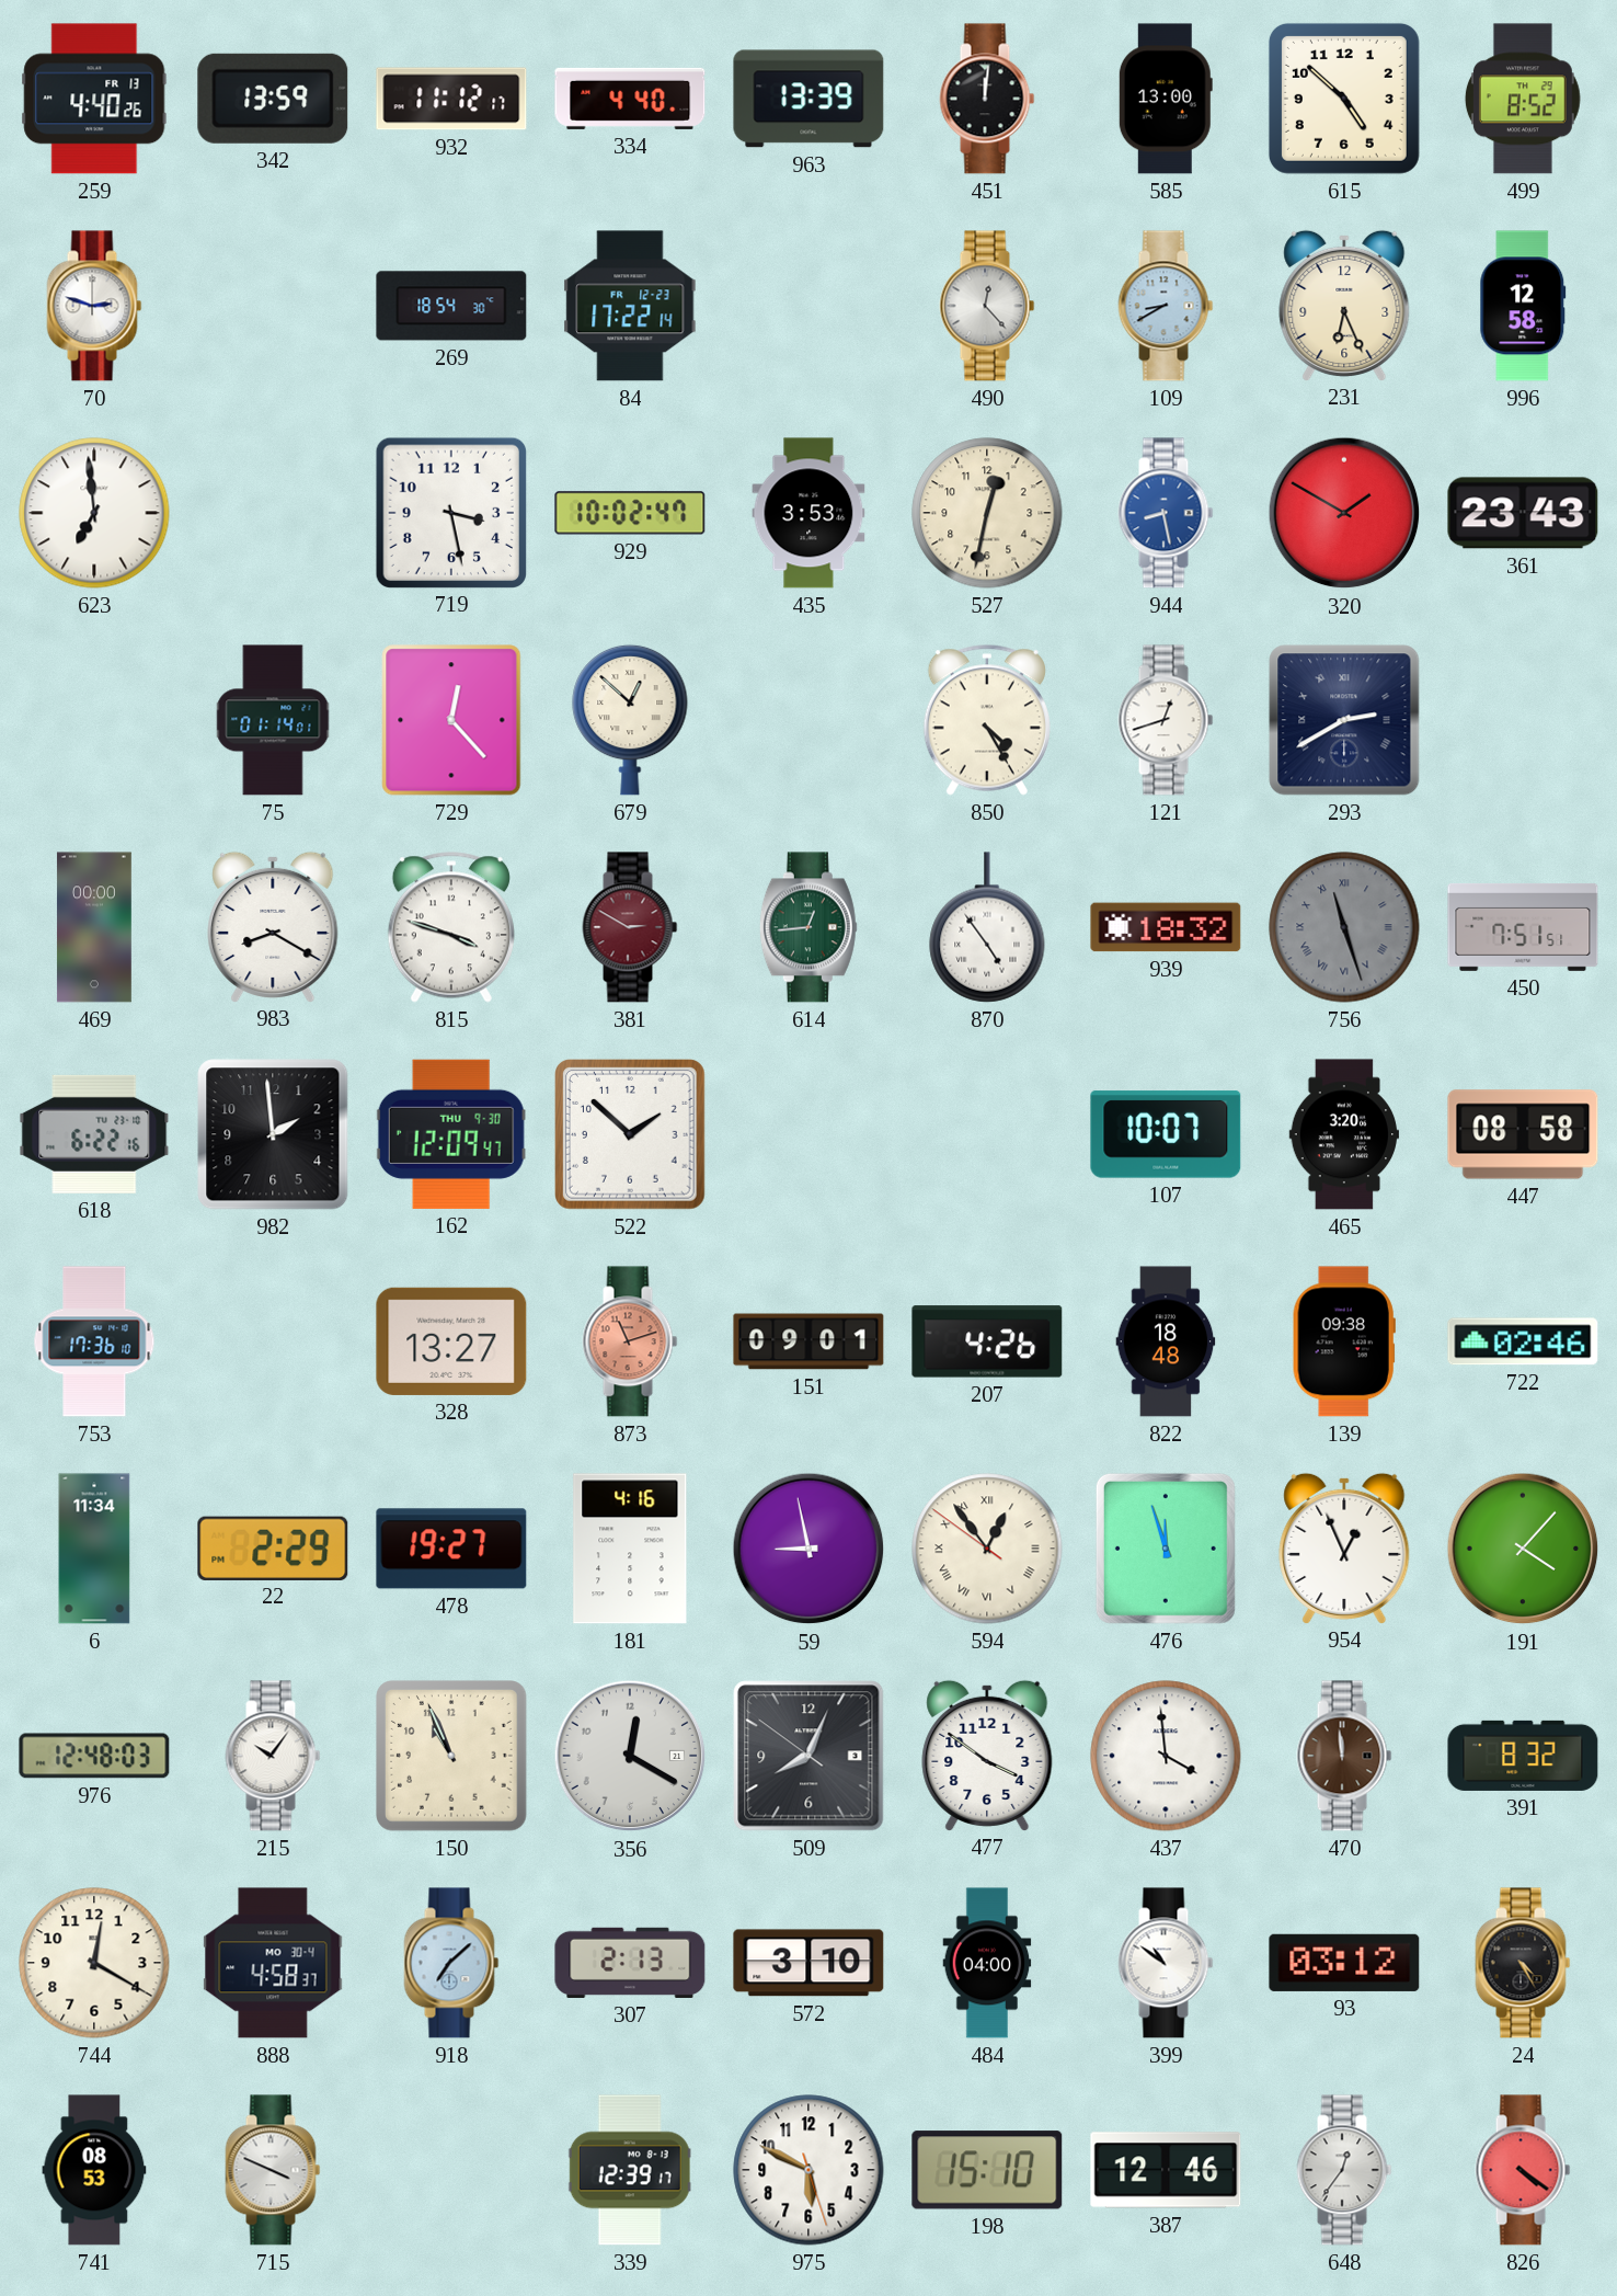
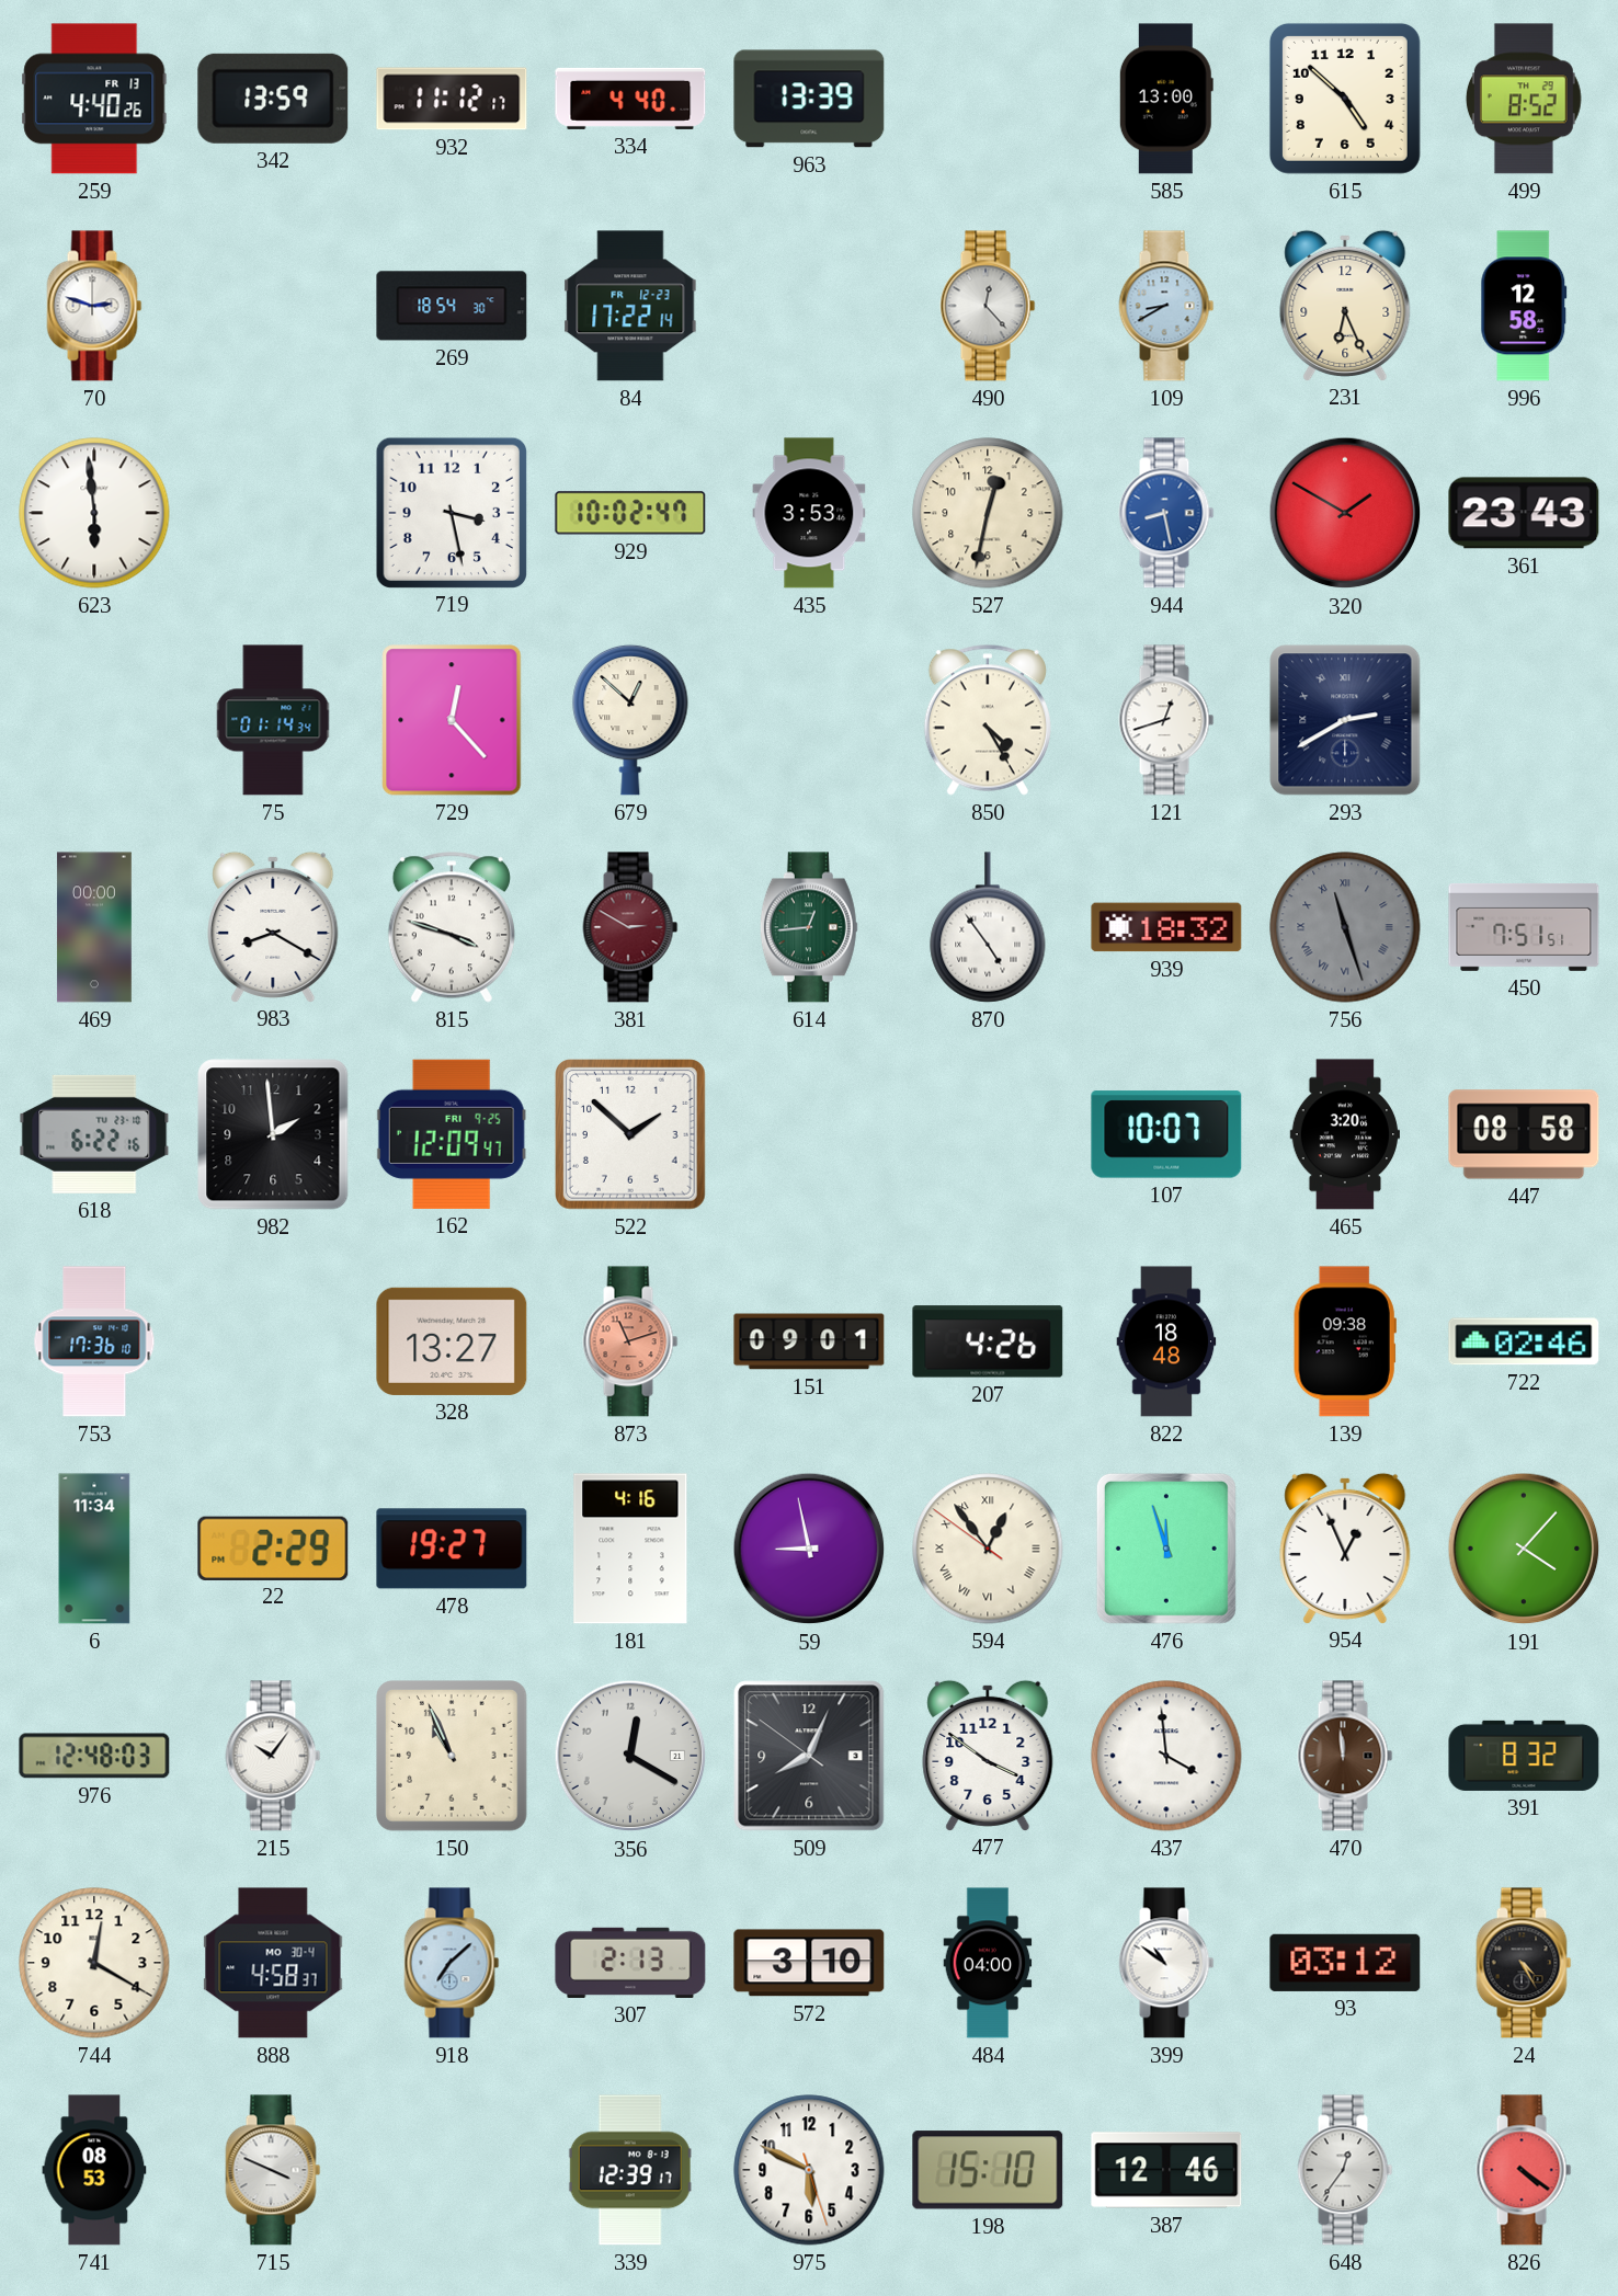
451: 12:01 -> none (987, 99)
623: 6:59 -> 5:59 (94, 513)
75: 01:14:01 -> 01:14:34 (273, 720)
162 date: THU 9-30 -> FRI 9-25 (452, 1134)
